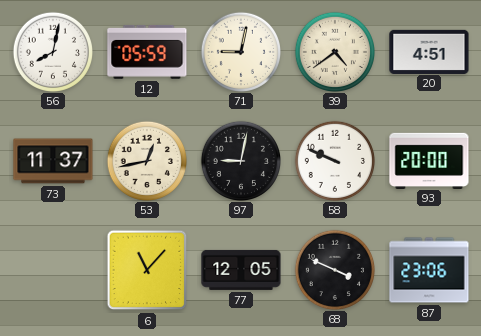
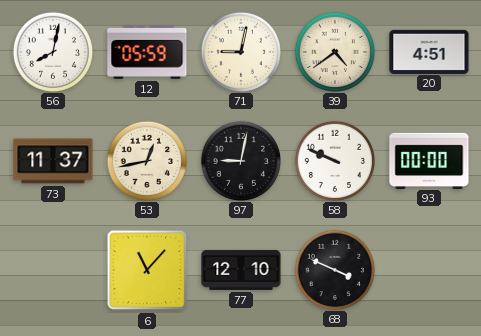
93: 20:00 -> 00:00 (429, 160)
77: 12:05 -> 12:10 (241, 270)
87: 23:06 -> none (429, 270)
